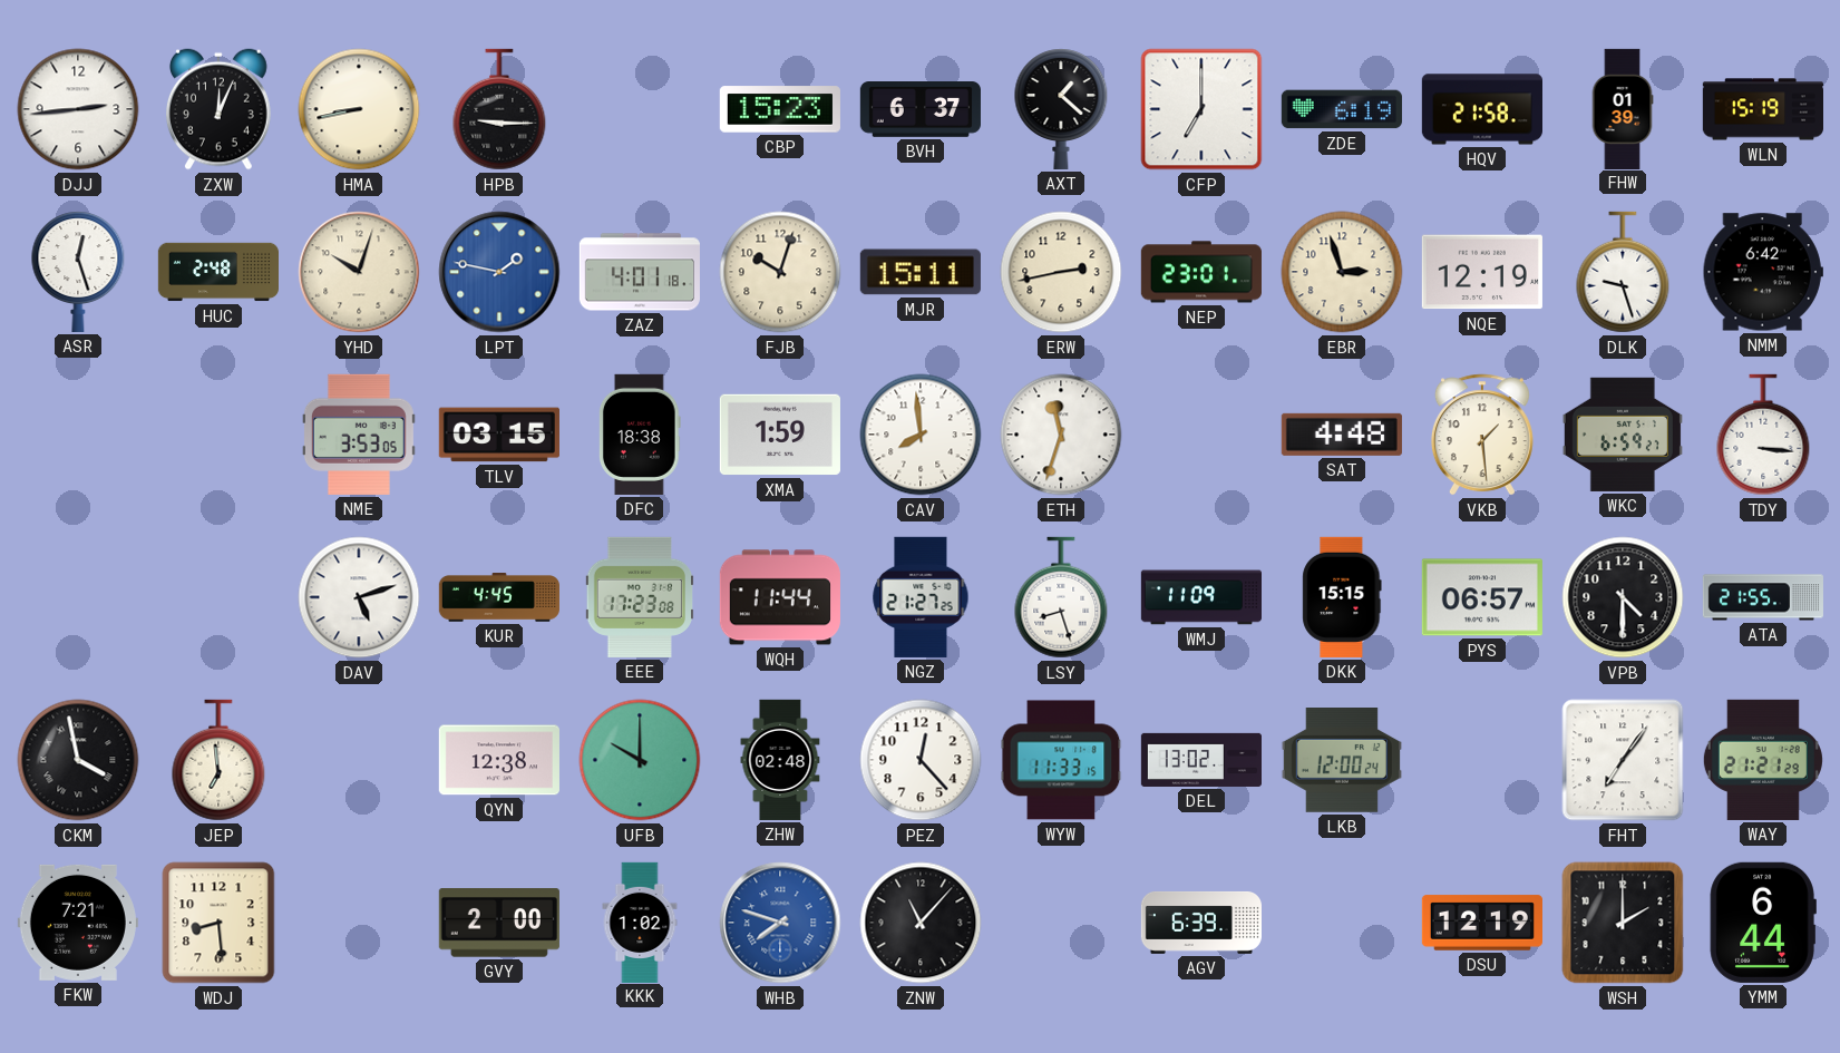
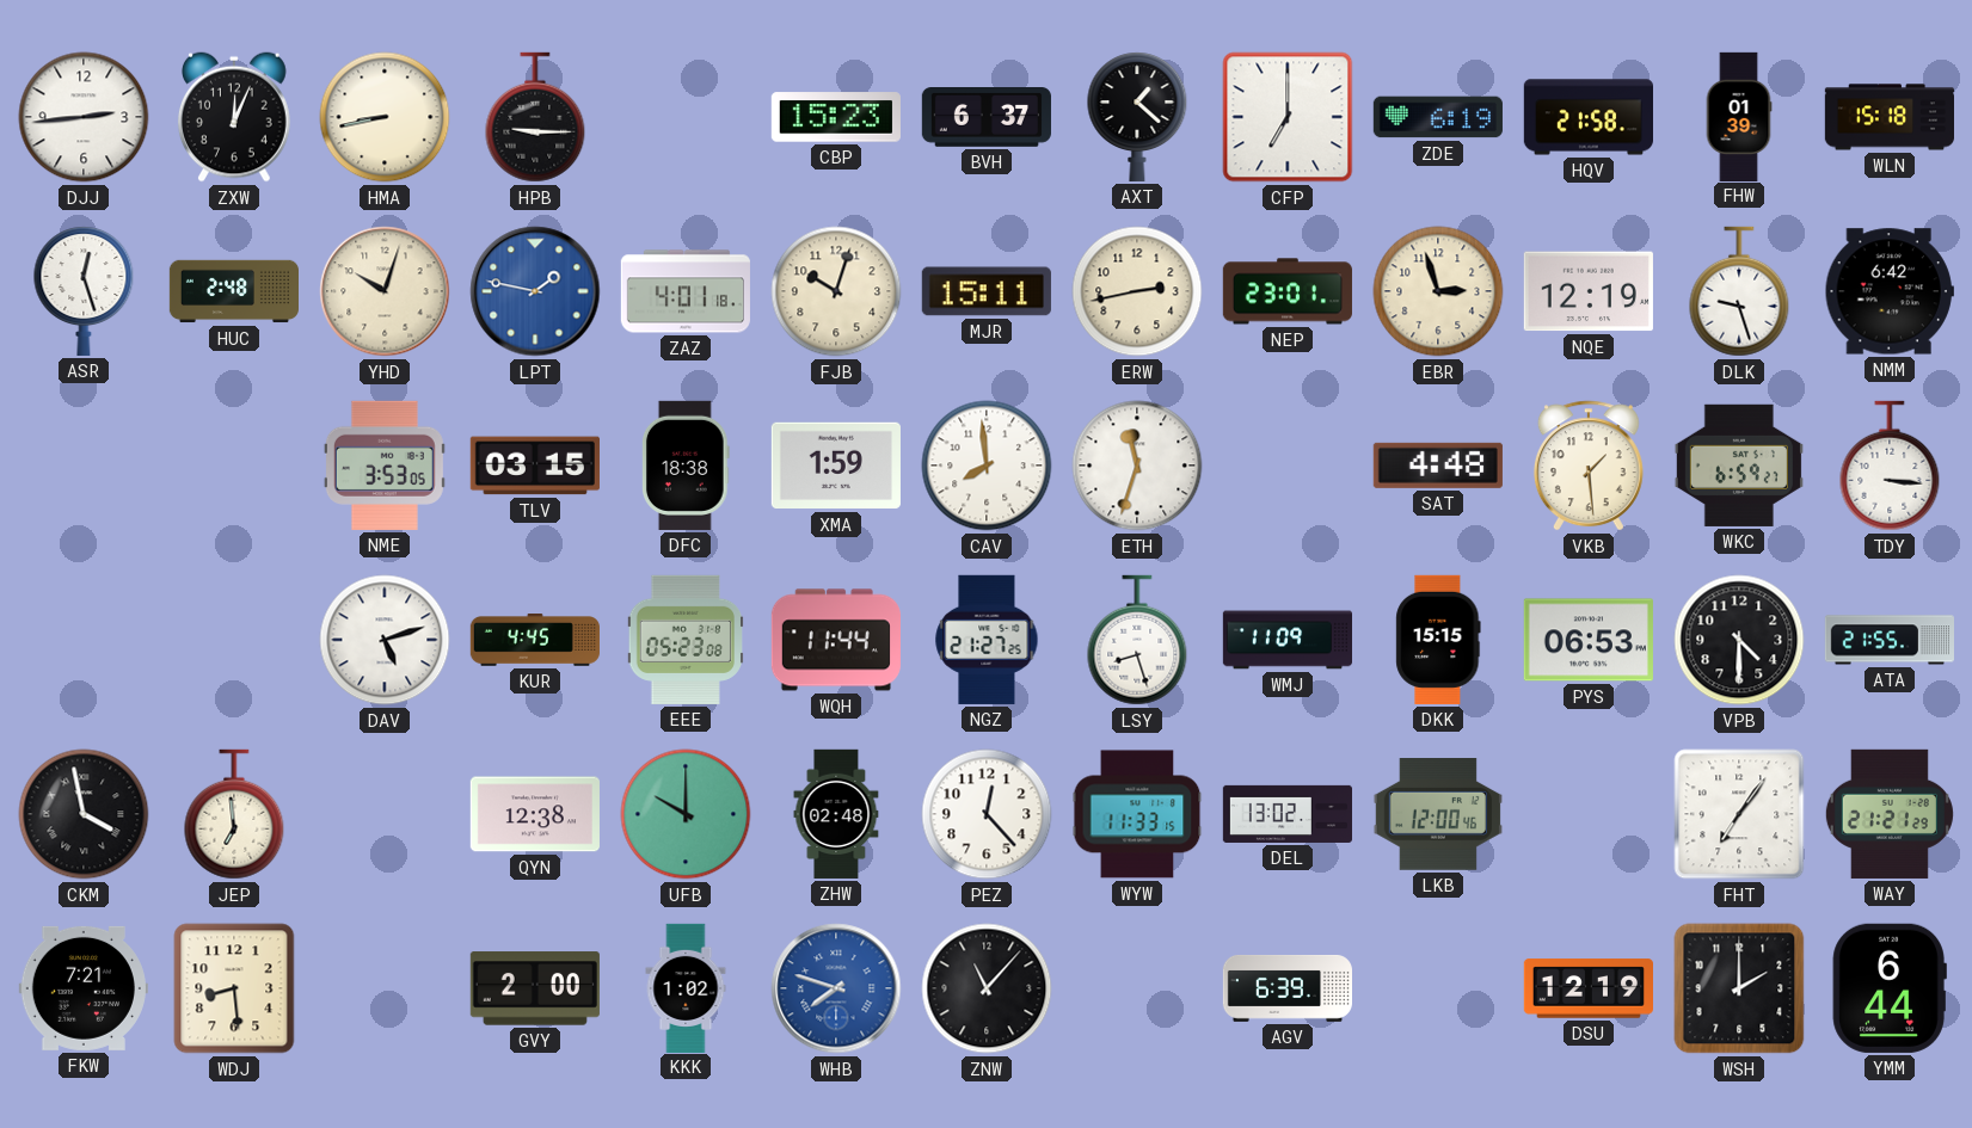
WLN: 15:19 -> 15:18 (1888, 117)
EEE: 17:23 -> 05:23 (684, 640)
PYS: 06:57 -> 06:53 (1589, 640)
LKB: 12:00:24 -> 12:00:46 (1438, 815)
